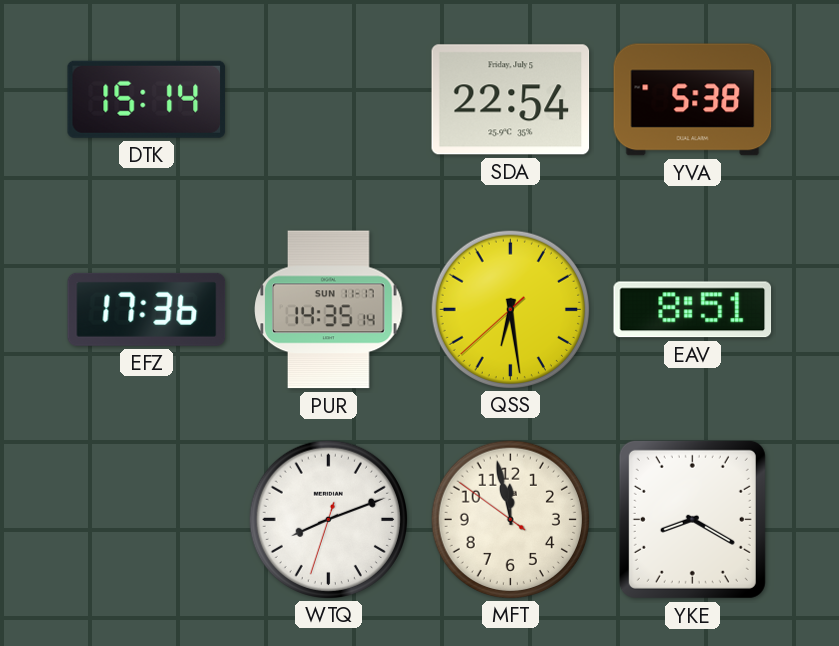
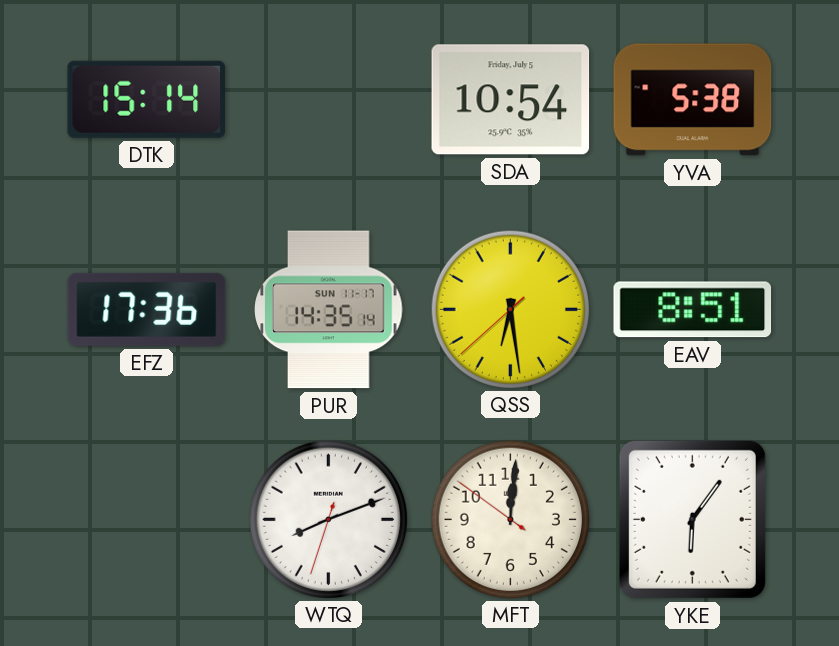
SDA: 22:54 -> 10:54 (511, 100)
MFT: 11:57 -> 12:00 (510, 519)
YKE: 8:20 -> 6:06 (692, 519)
